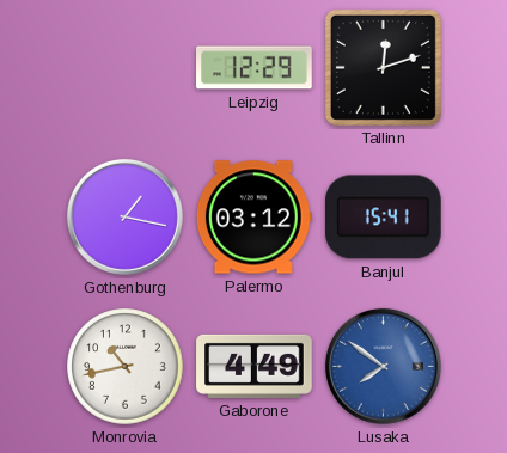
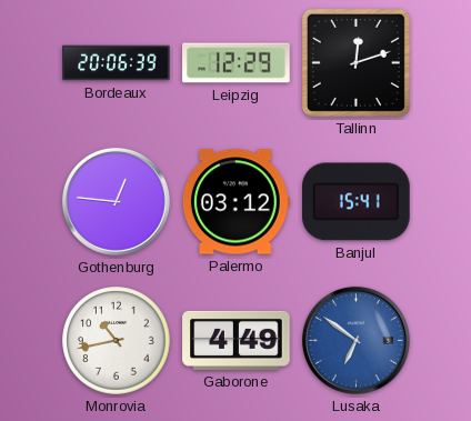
Bordeaux: none -> 20:06 (117, 63)
Gothenburg: 1:17 -> 12:46 (116, 201)
Lusaka: 7:51 -> 6:51 (355, 340)
